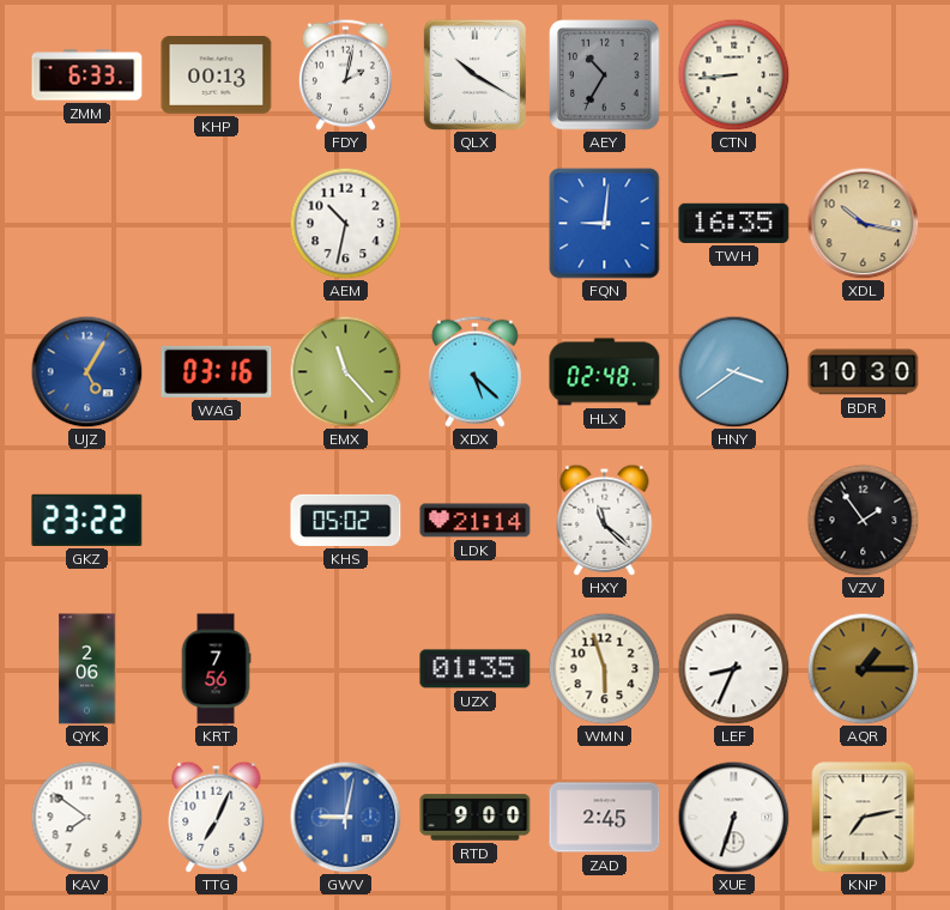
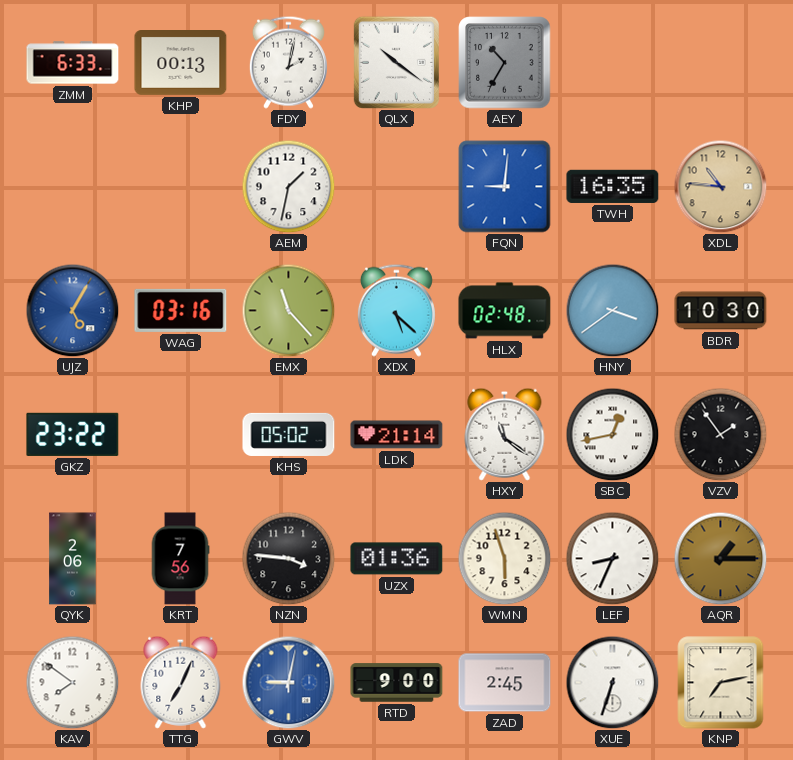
QLX: 10:20 -> 10:21 (396, 62)
CTN: 8:44 -> none (733, 74)
AEM: 10:32 -> 1:32 (288, 186)
XDL: 10:17 -> 10:46 (720, 186)
HXY: 11:22 -> 11:21 (505, 434)
SBC: none -> 12:43 (612, 434)
NZN: none -> 3:46 (288, 558)
UZX: 01:35 -> 01:36 (397, 559)
